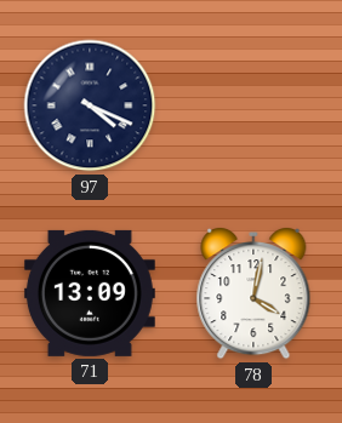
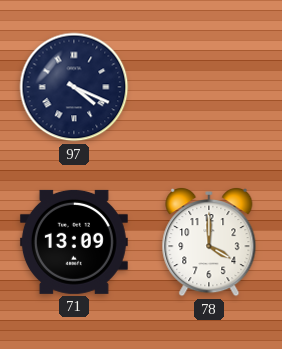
78: 4:02 -> 4:00 (209, 242)
